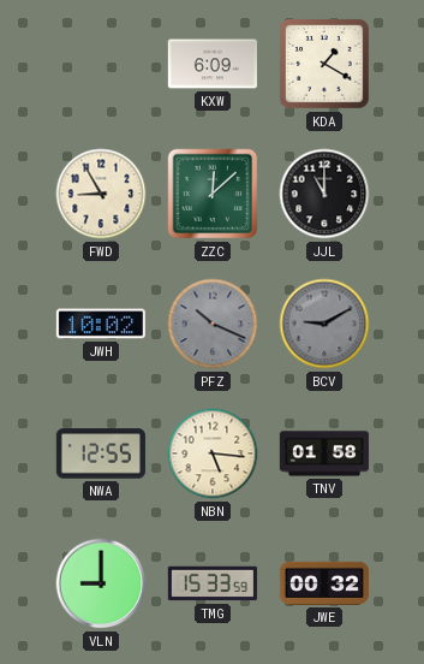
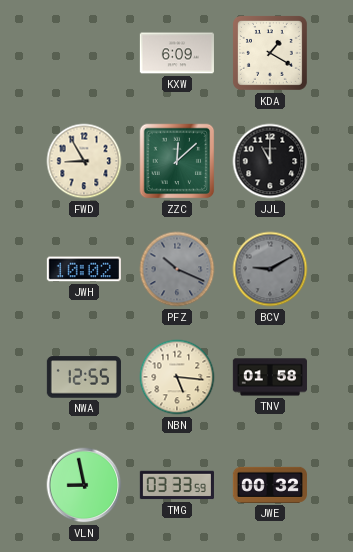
VLN: 9:00 -> 8:58 (84, 485)
TMG: 15:33 -> 03:33 (177, 485)
